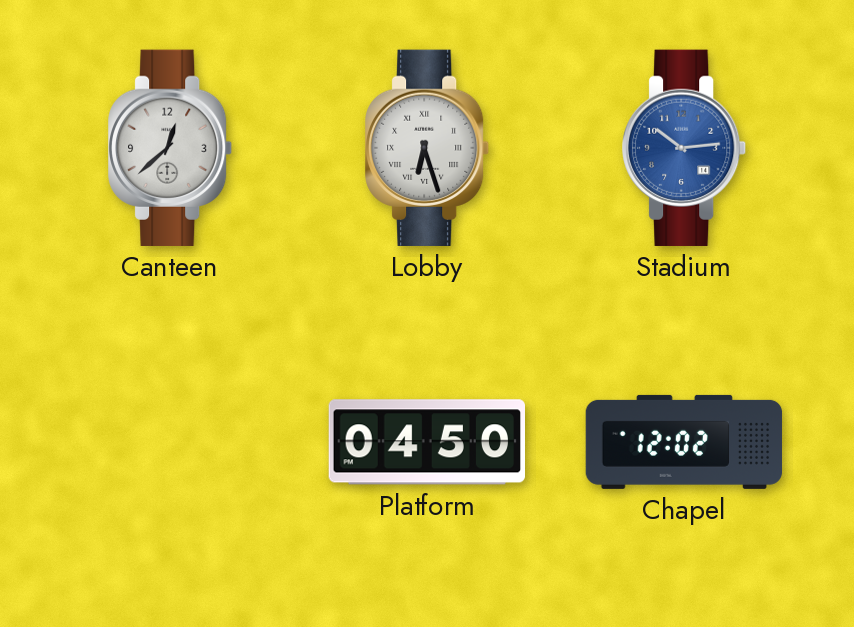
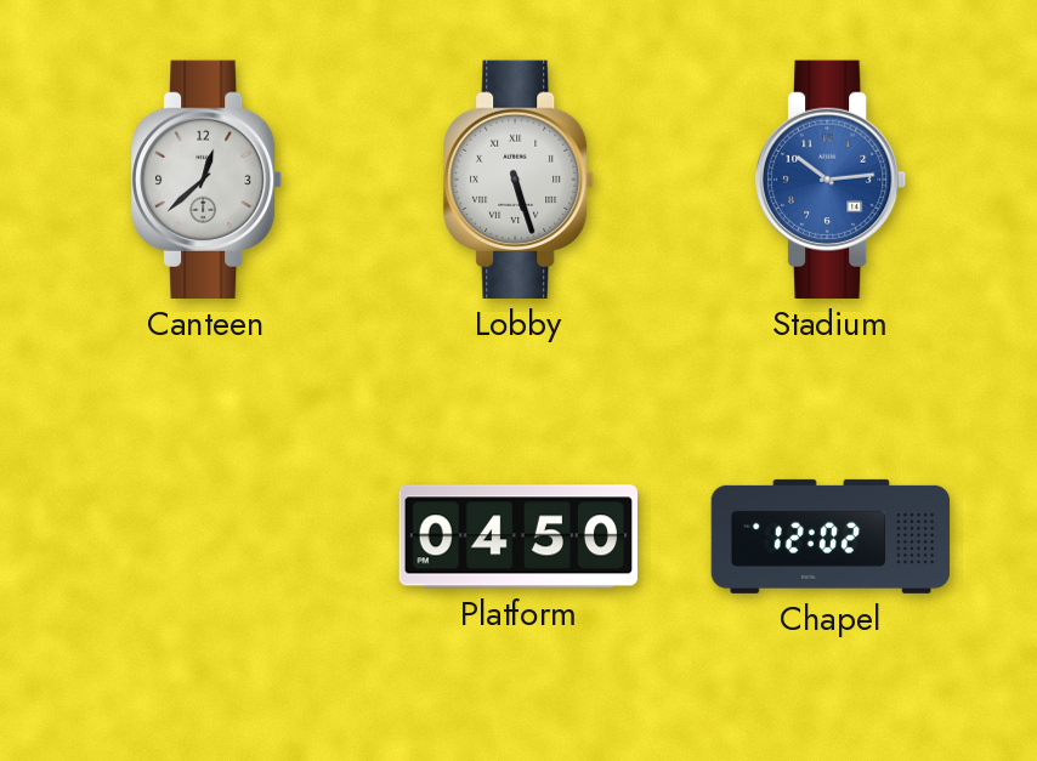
Lobby: 6:27 -> 5:27 (520, 180)
